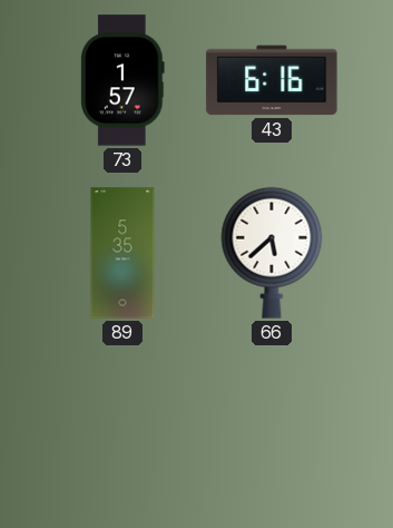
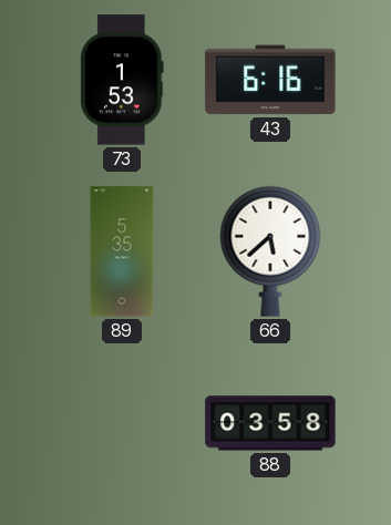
73: 1:57 -> 1:53 (122, 80)
88: none -> 03:58 (270, 423)
